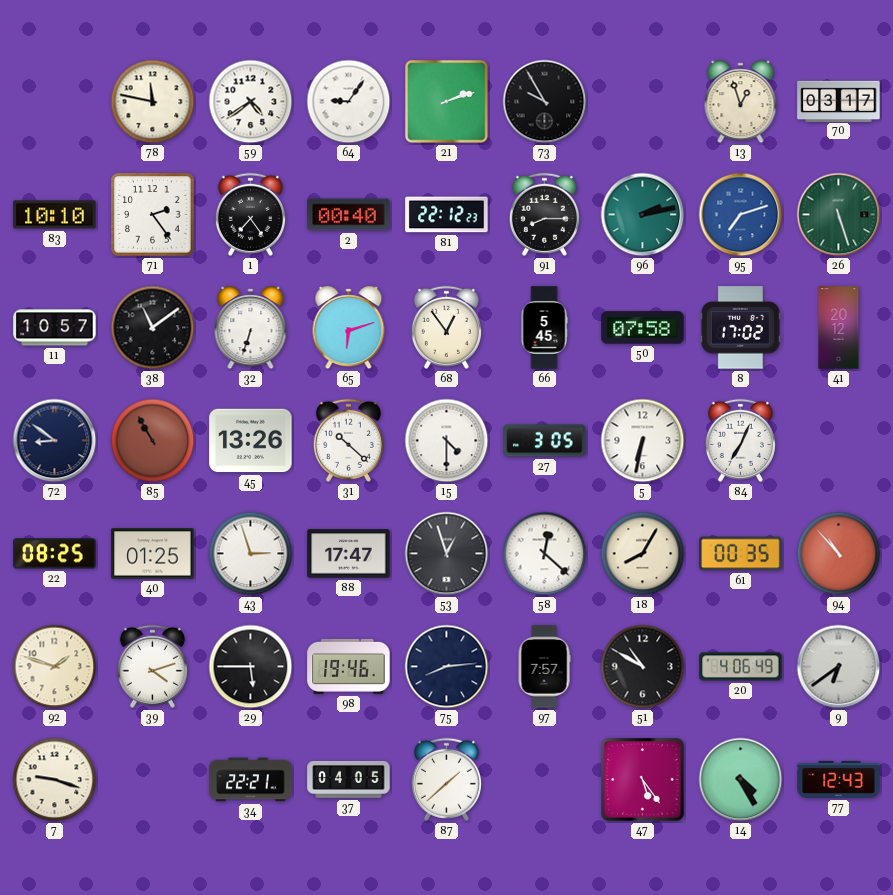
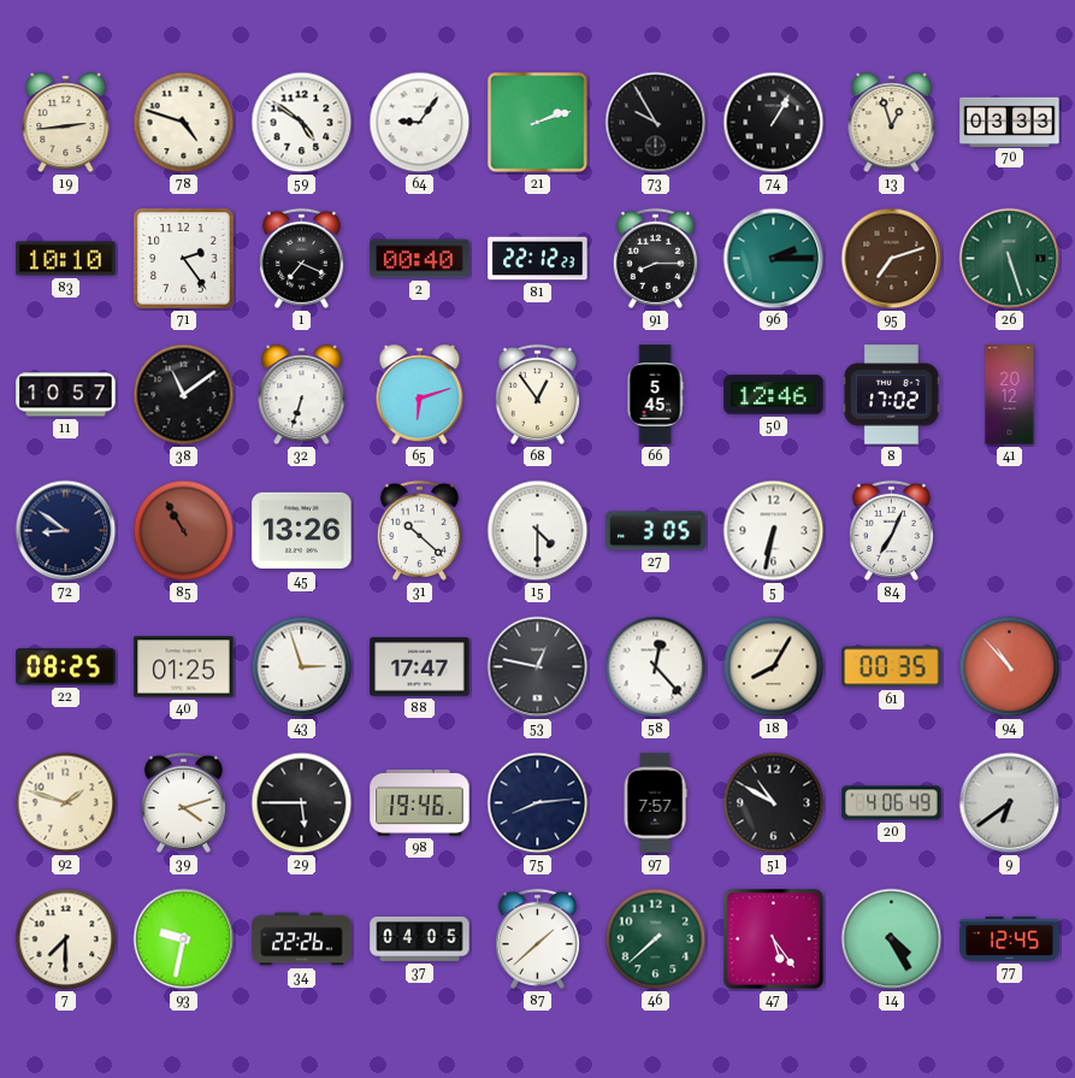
19: none -> 2:44 (66, 123)
78: 11:47 -> 4:48 (184, 123)
59: 4:39 -> 4:51 (302, 123)
74: none -> 1:05 (774, 123)
70: 03:17 -> 03:33 (1010, 122)
1: 7:24 -> 7:19 (301, 258)
96: 2:13 -> 2:15 (774, 259)
95 dial: blue -> brown (892, 259)
50: 07:58 -> 12:46 (774, 395)
53: 12:57 -> 12:47 (538, 667)
58: 12:22 -> 12:23 (656, 667)
7: 9:18 -> 7:30 (66, 939)
93: none -> 9:32 (184, 939)
34: 22:21 -> 22:26 (302, 939)
46: none -> 7:38 (656, 939)
77: 12:43 -> 12:45 (1010, 938)
